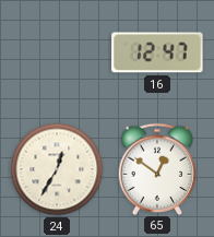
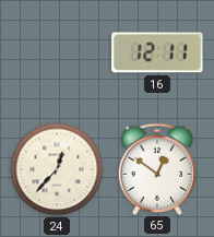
16: 12:47 -> 12:11 (157, 52)
24: 12:35 -> 12:37 (57, 169)
